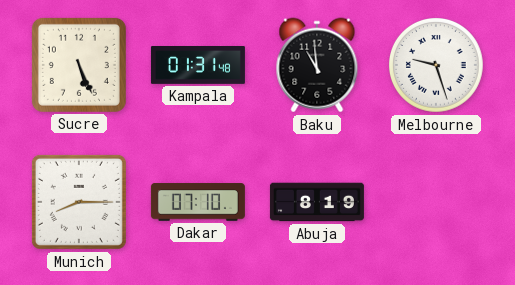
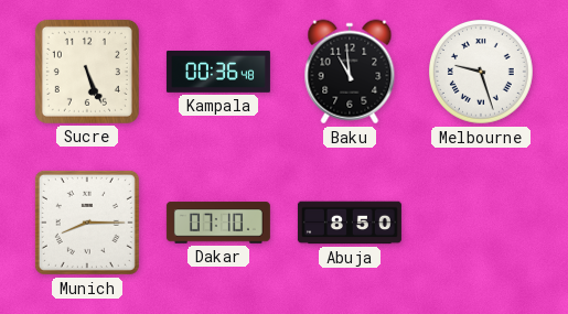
Kampala: 01:31 -> 00:36 (218, 73)
Abuja: 8:19 -> 8:50 (350, 223)
